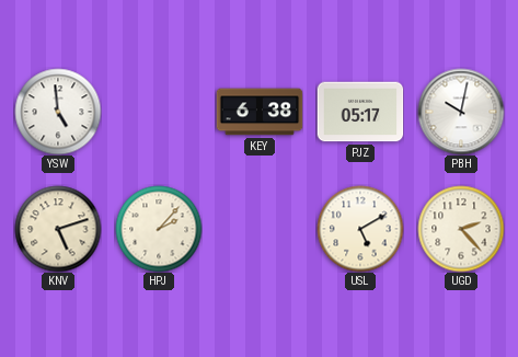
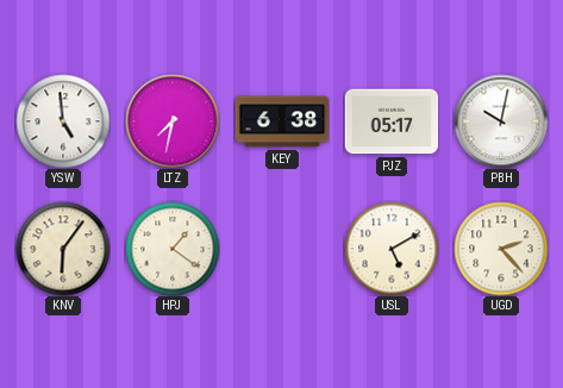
LTZ: none -> 7:32 (173, 121)
KNV: 5:12 -> 6:06 (63, 249)
HPJ: 2:07 -> 1:21 (173, 249)
